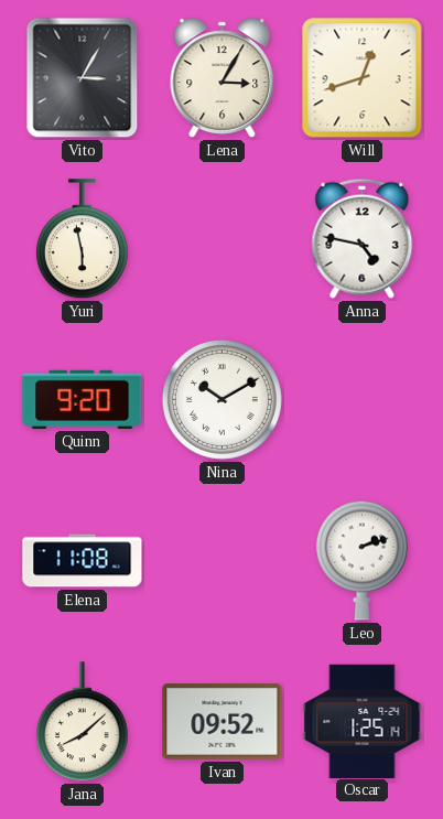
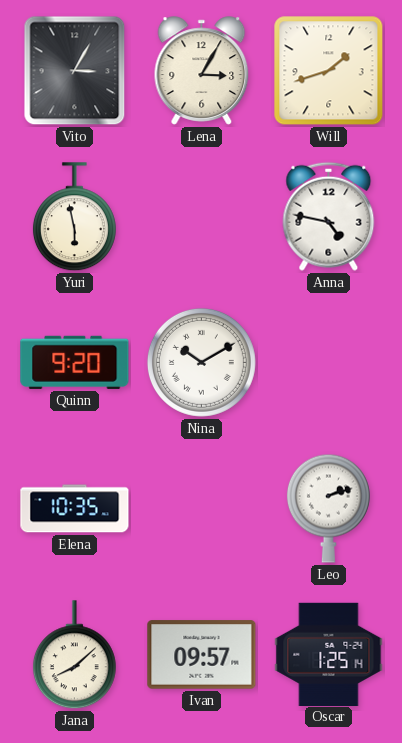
Will: 12:42 -> 1:42 (329, 71)
Elena: 11:08 -> 10:35 (75, 509)
Ivan: 09:52 -> 09:57 (202, 655)
